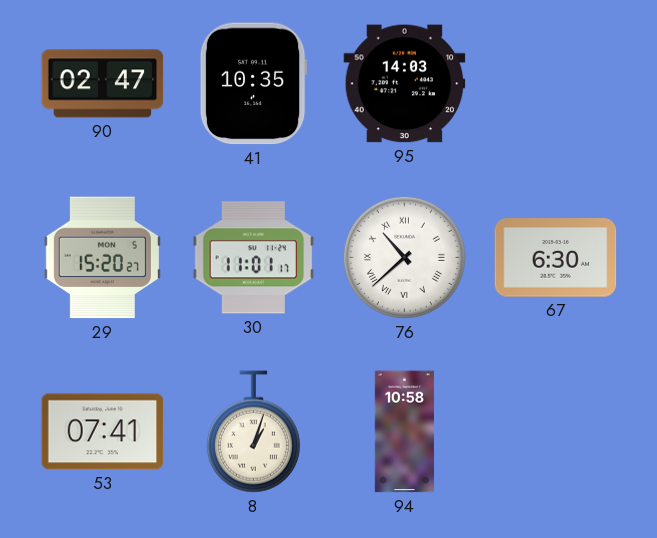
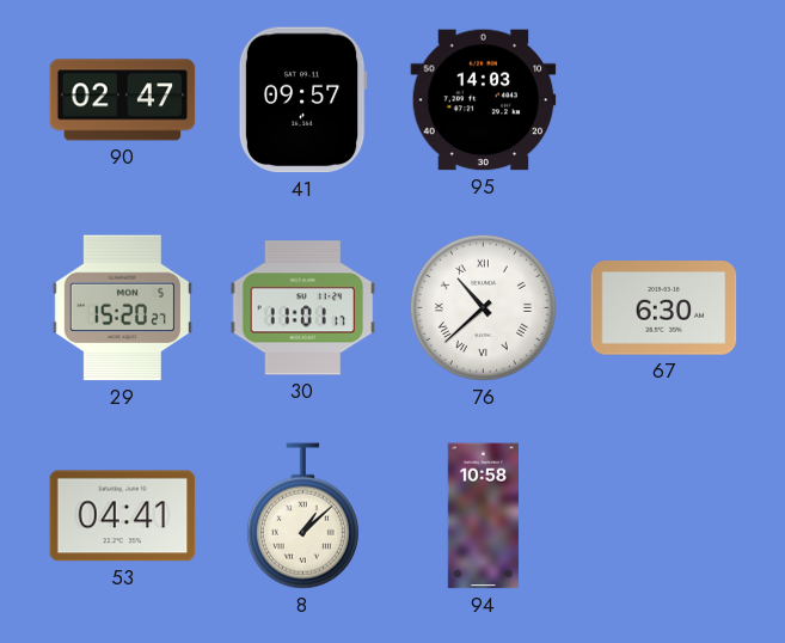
41: 10:35 -> 09:57 (302, 100)
53: 07:41 -> 04:41 (123, 516)
8: 1:03 -> 1:08 (302, 516)
